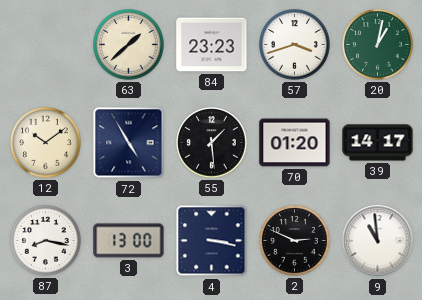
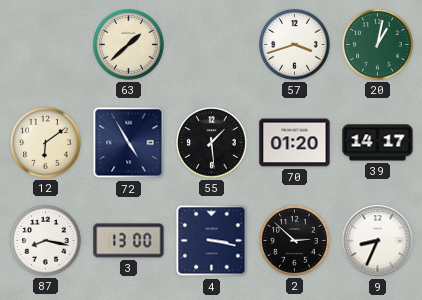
84: 23:23 -> none (212, 45)
12: 10:09 -> 6:09 (46, 143)
2: 2:49 -> 2:52 (295, 241)
9: 10:59 -> 8:34 (378, 241)
